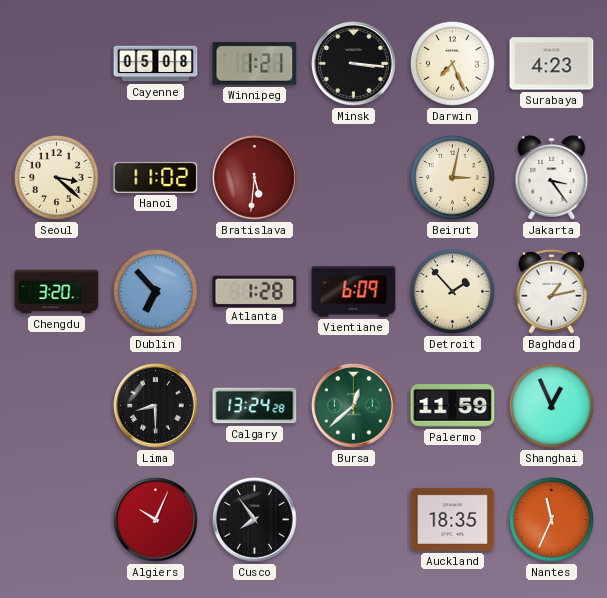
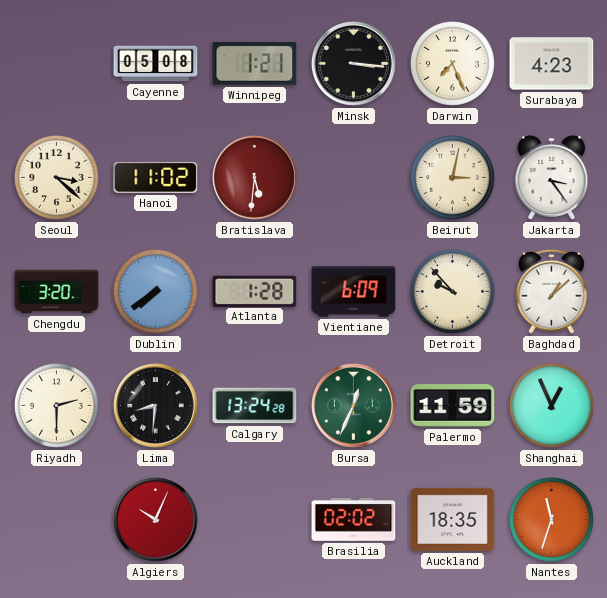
Dublin: 6:53 -> 7:39 (155, 291)
Detroit: 1:53 -> 9:53 (452, 291)
Baghdad: 1:13 -> 1:08 (552, 291)
Riyadh: none -> 2:30 (56, 405)
Lima: 8:30 -> 8:31 (156, 406)
Bursa: 12:38 -> 12:34 (354, 406)
Cusco: 7:54 -> none (255, 520)
Brasilia: none -> 02:02 (354, 520)
Nantes: 11:34 -> 11:33 (551, 519)
